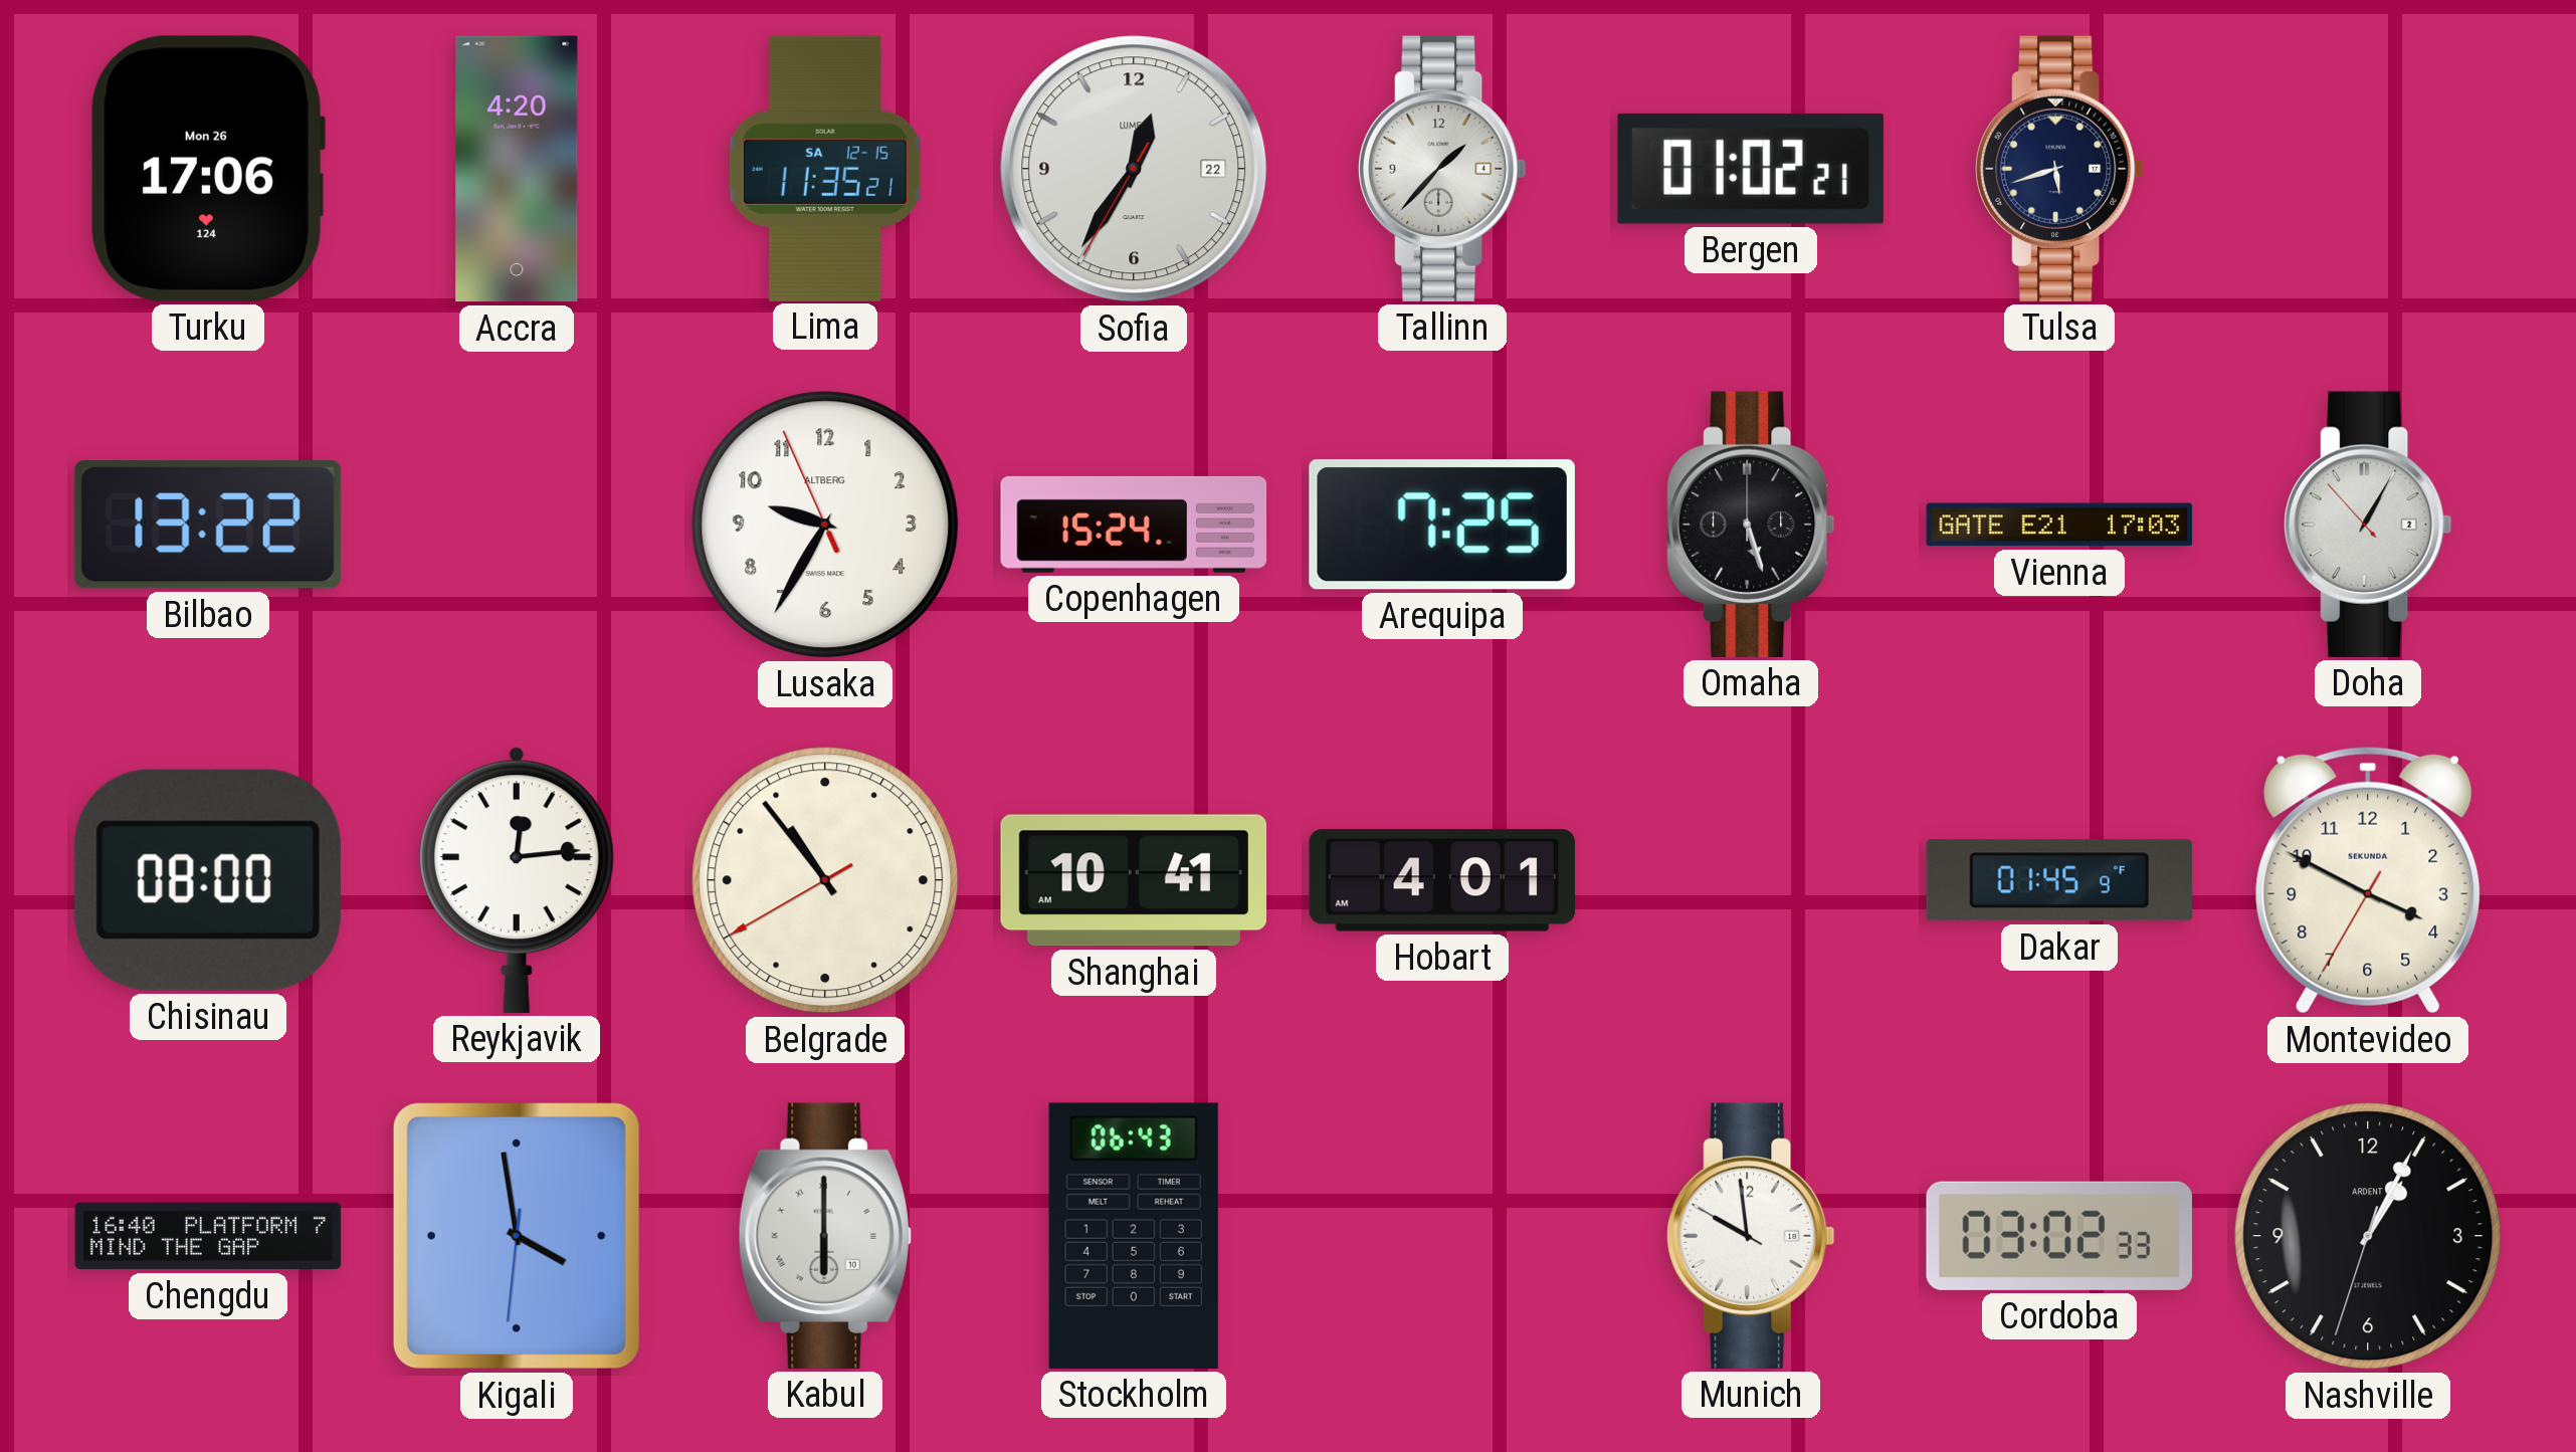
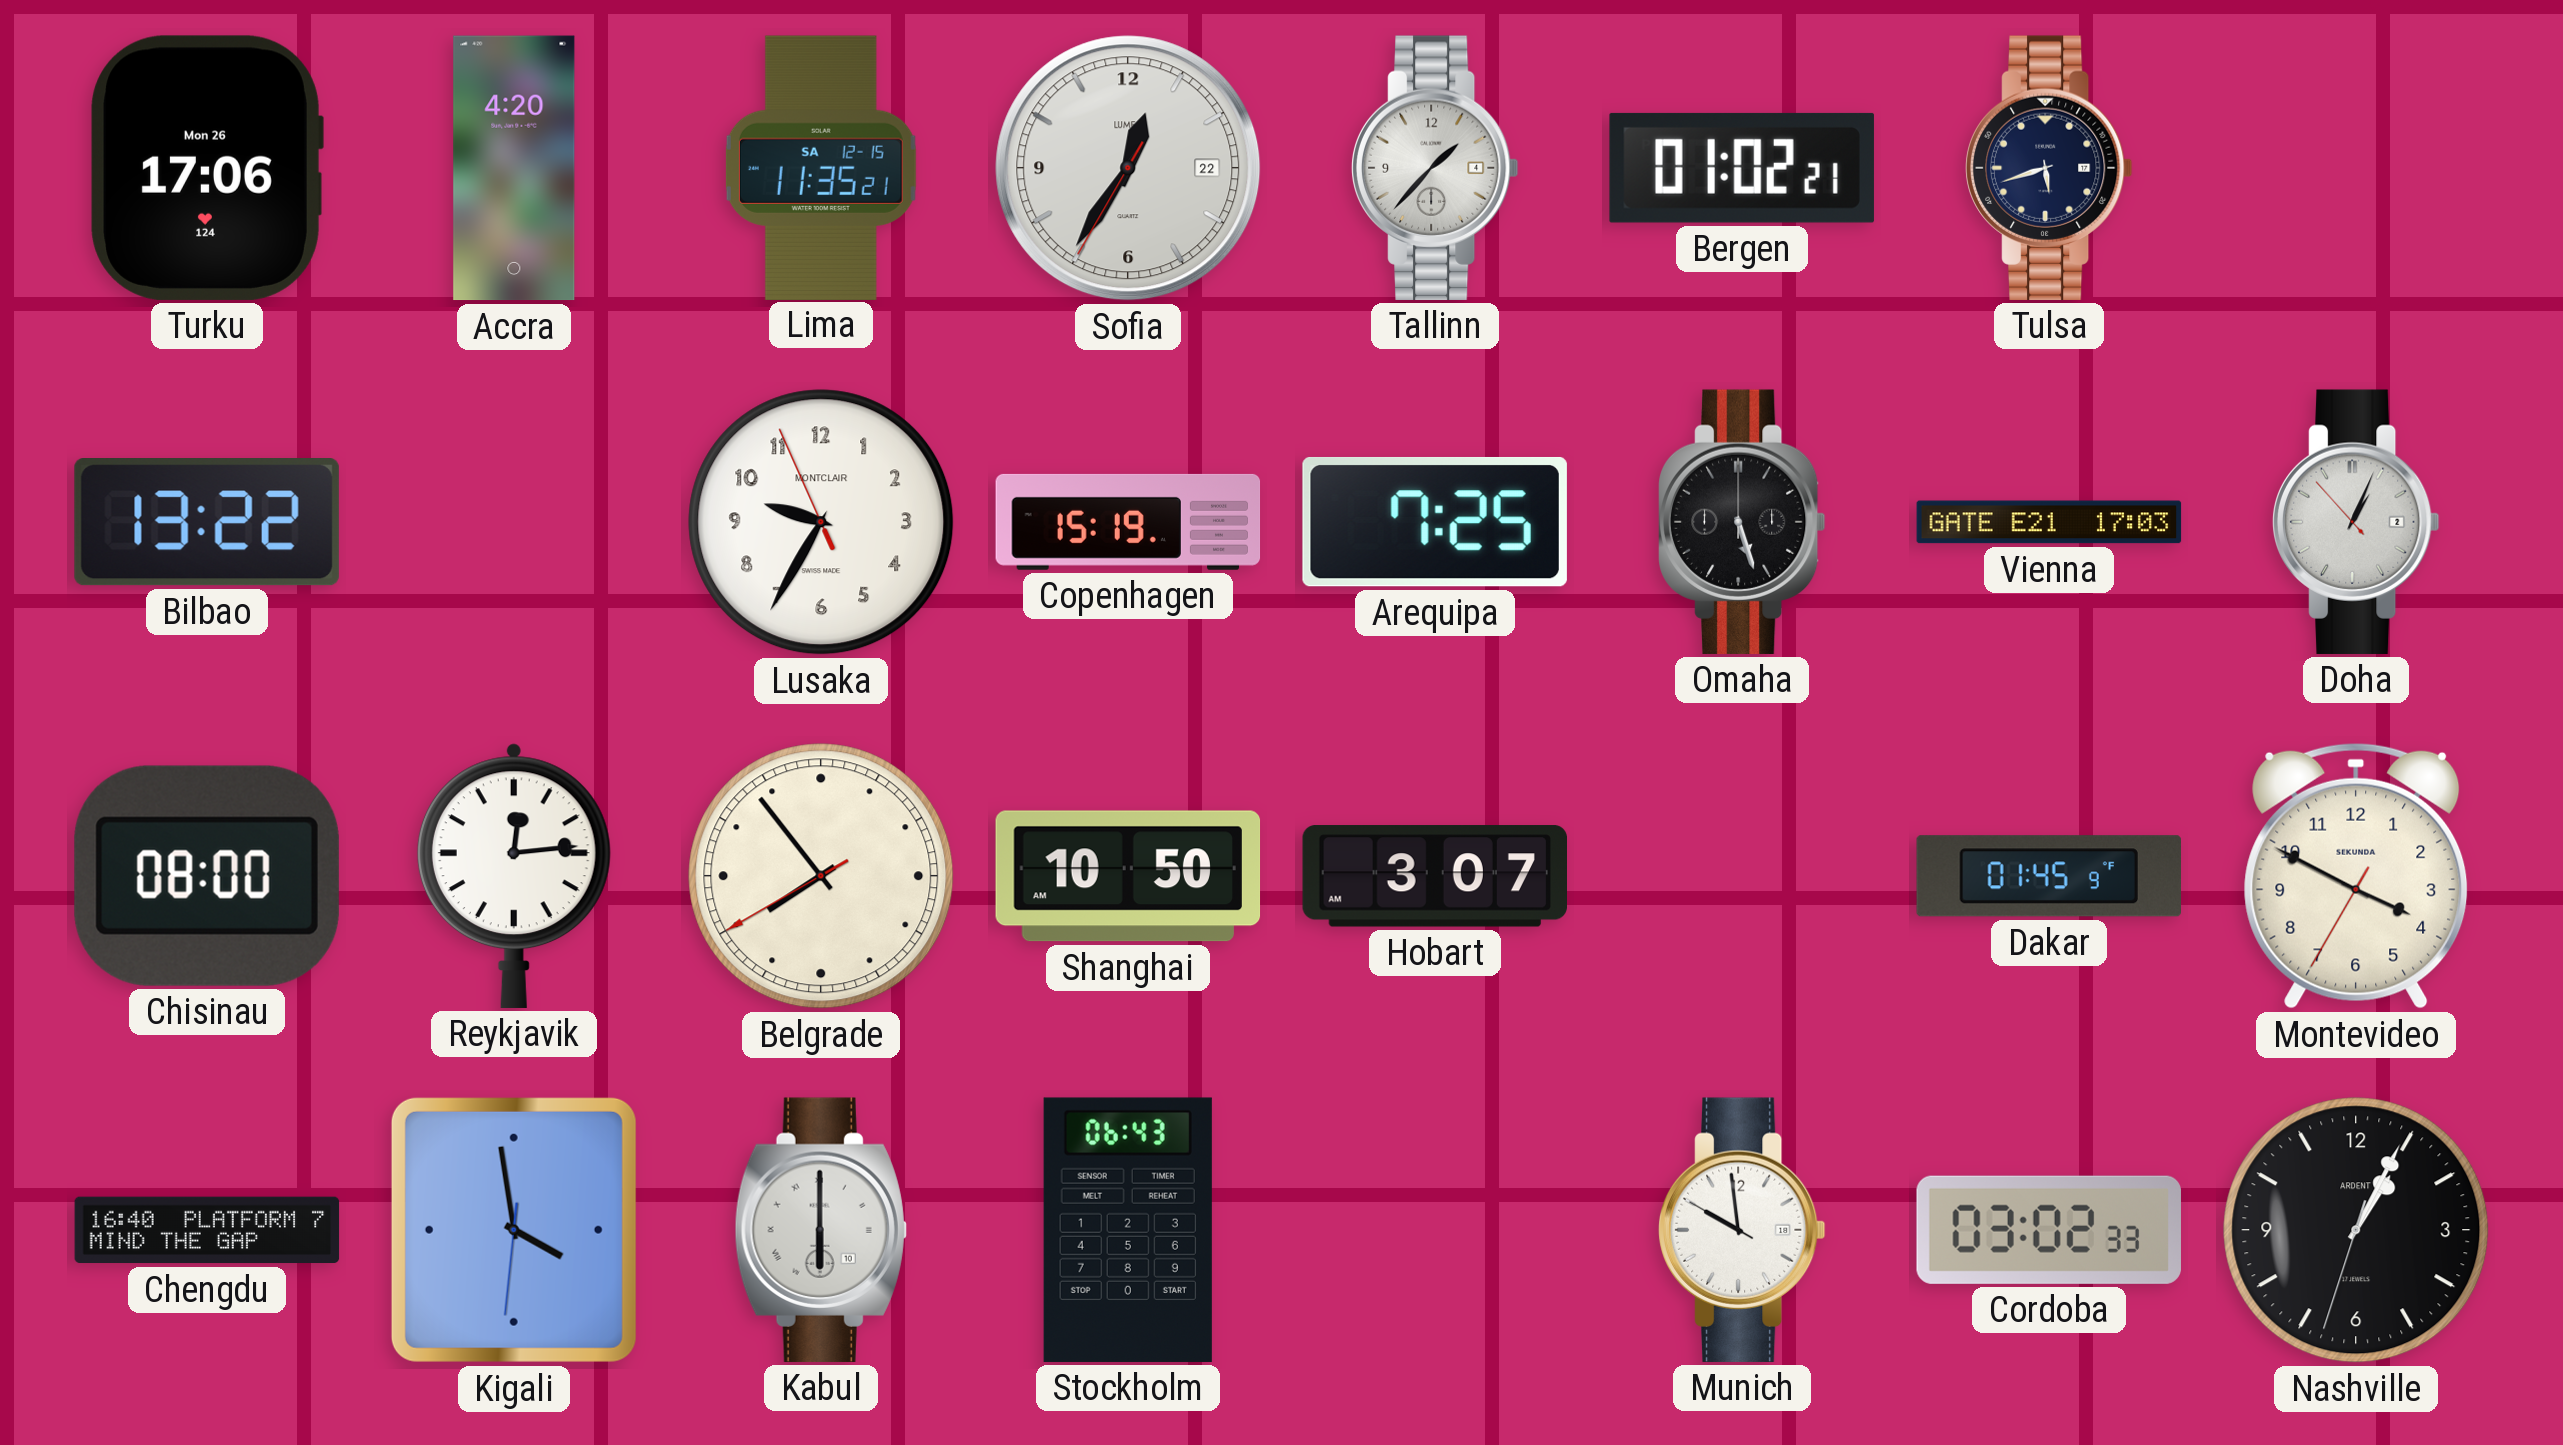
Lusaka brand: ALTBERG -> MONTCLAIR (821, 522)
Copenhagen: 15:24 -> 15:19 (1128, 522)
Doha: 1:04 -> 1:03 (2356, 522)
Belgrade: 10:53 -> 7:53 (821, 876)
Shanghai: 10:41 -> 10:50 (1128, 876)
Hobart: 4:01 -> 3:07 (1434, 876)
